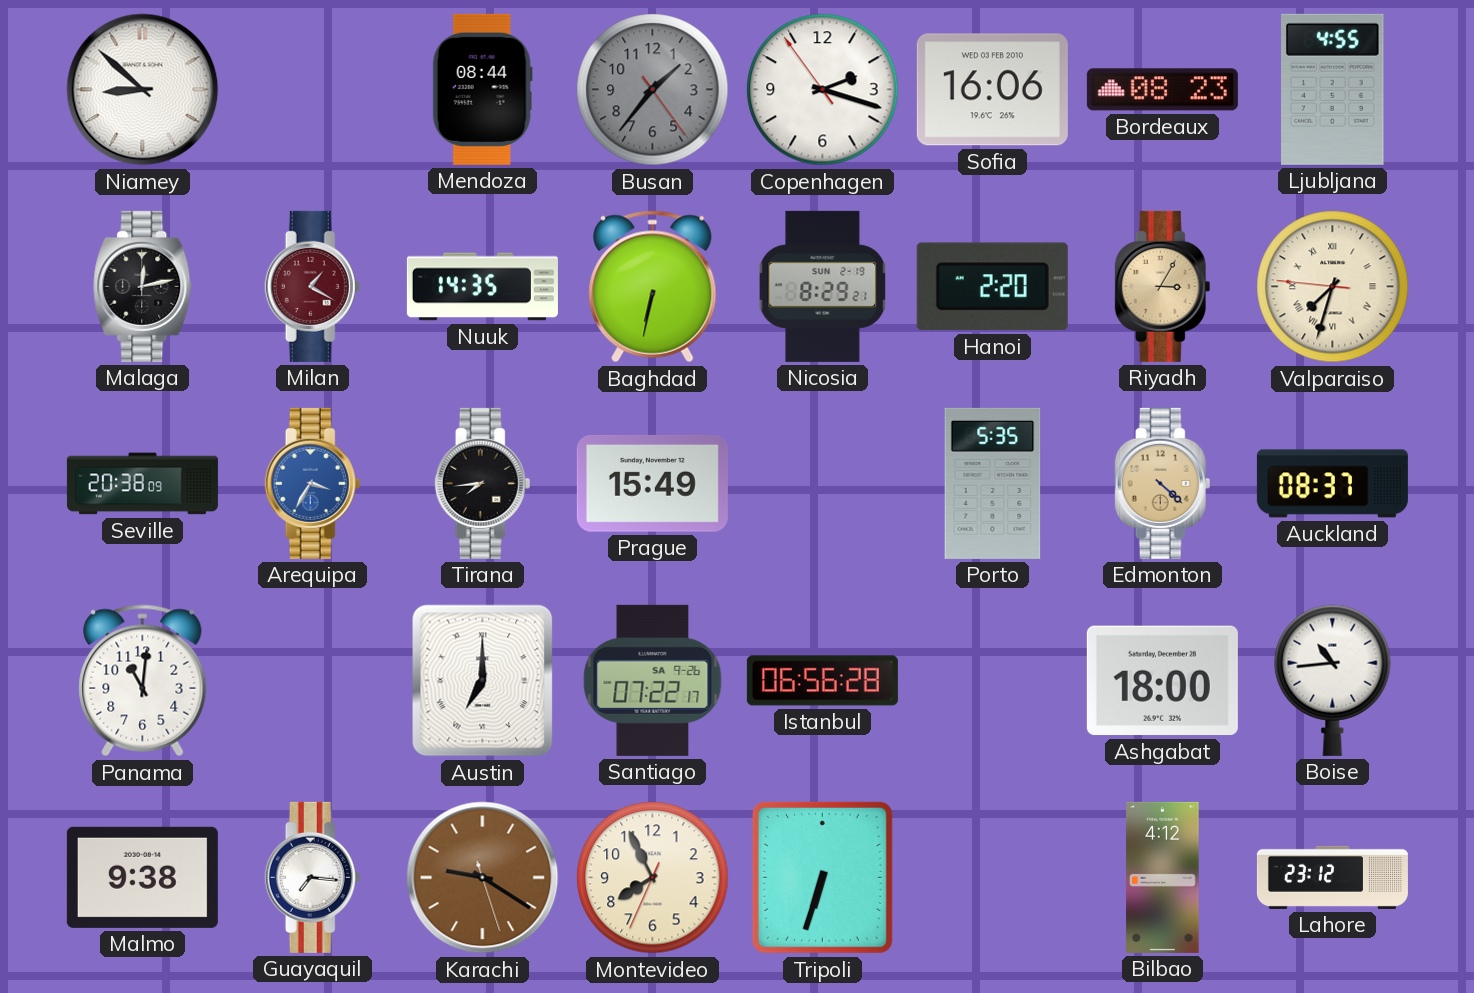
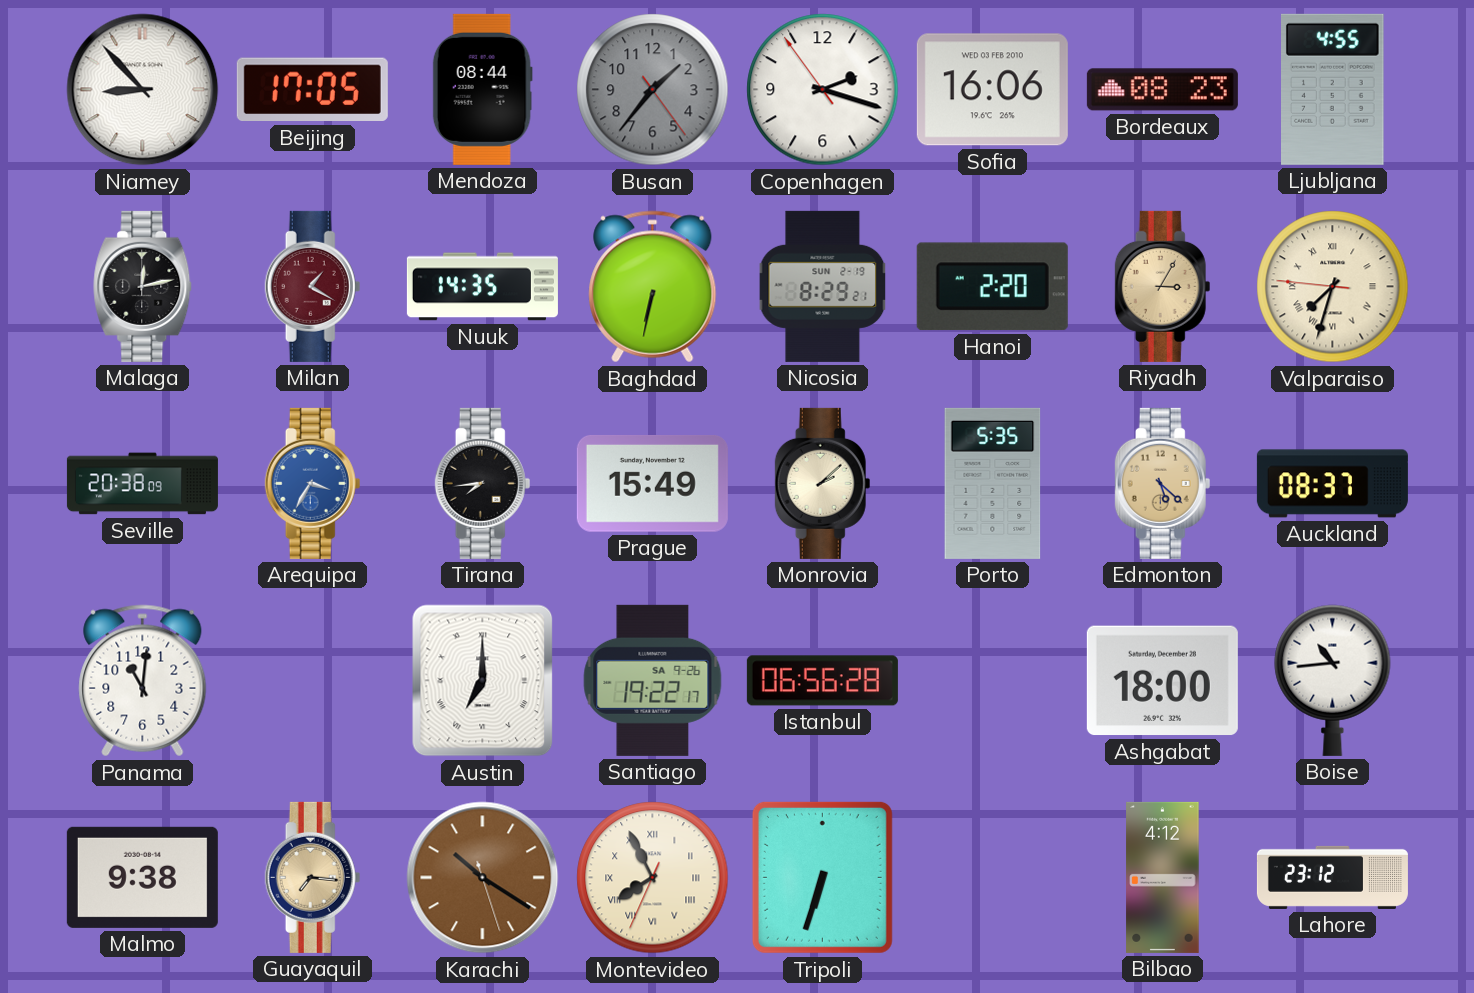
Niamey: 8:52 -> 8:53 (143, 90)
Beijing: none -> 17:05 (312, 90)
Monrovia: none -> 2:08 (823, 483)
Edmonton: 4:22 -> 5:22 (1163, 483)
Santiago: 07:22 -> 19:22 (653, 680)
Guayaquil dial: white -> champagne (313, 877)
Karachi: 9:20 -> 10:20 (483, 878)
Montevideo numerals: Arabic -> Roman (653, 878)
